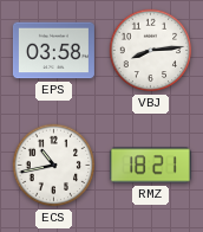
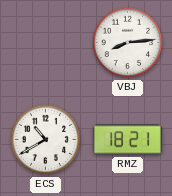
EPS: 03:58 -> none (53, 51)
ECS: 10:43 -> 10:40 (46, 140)
